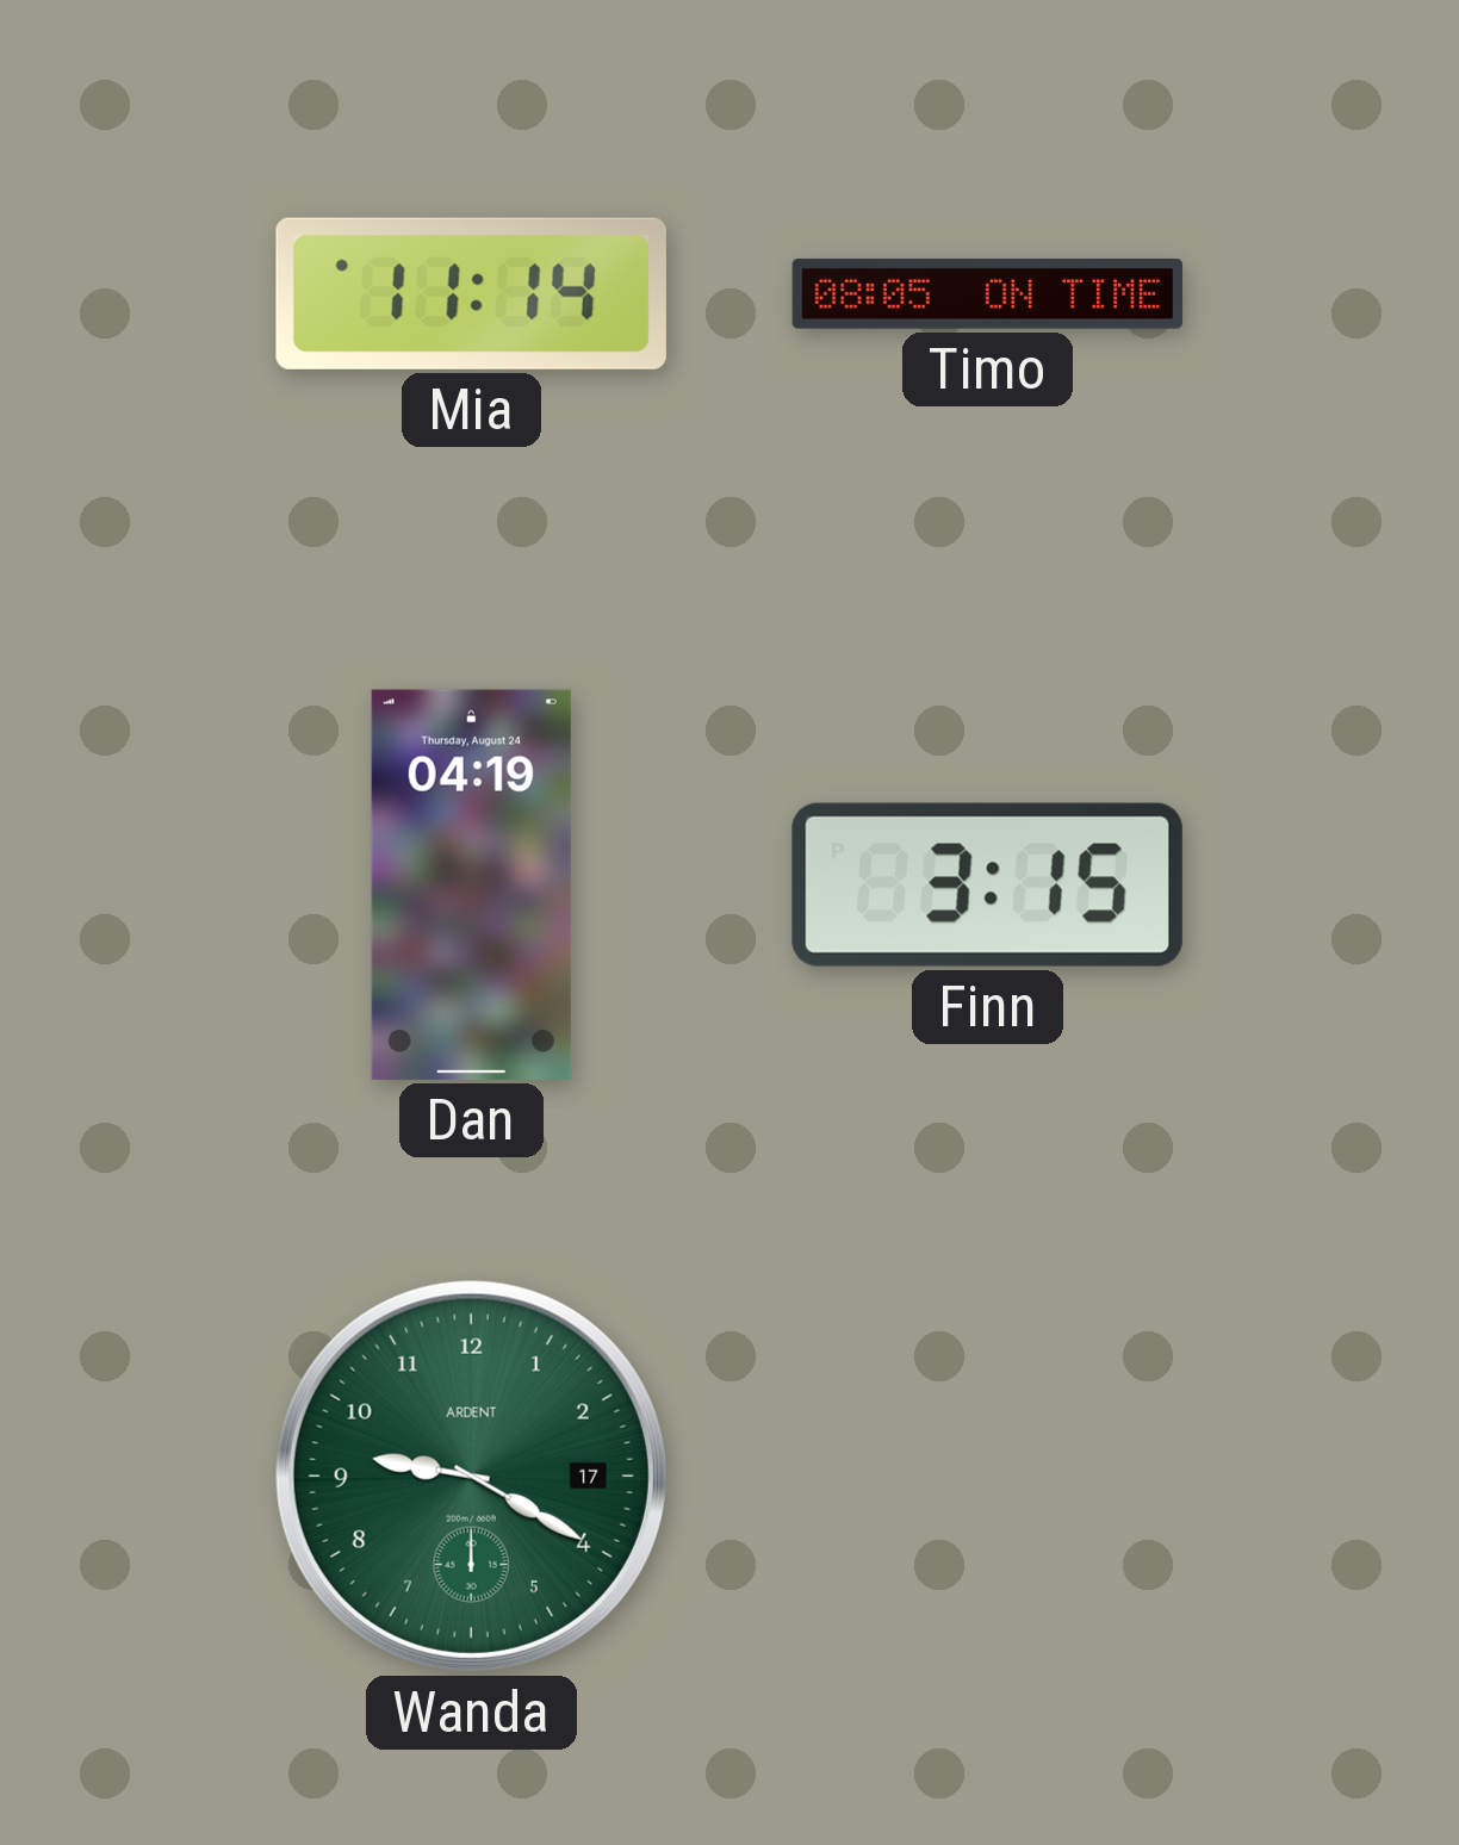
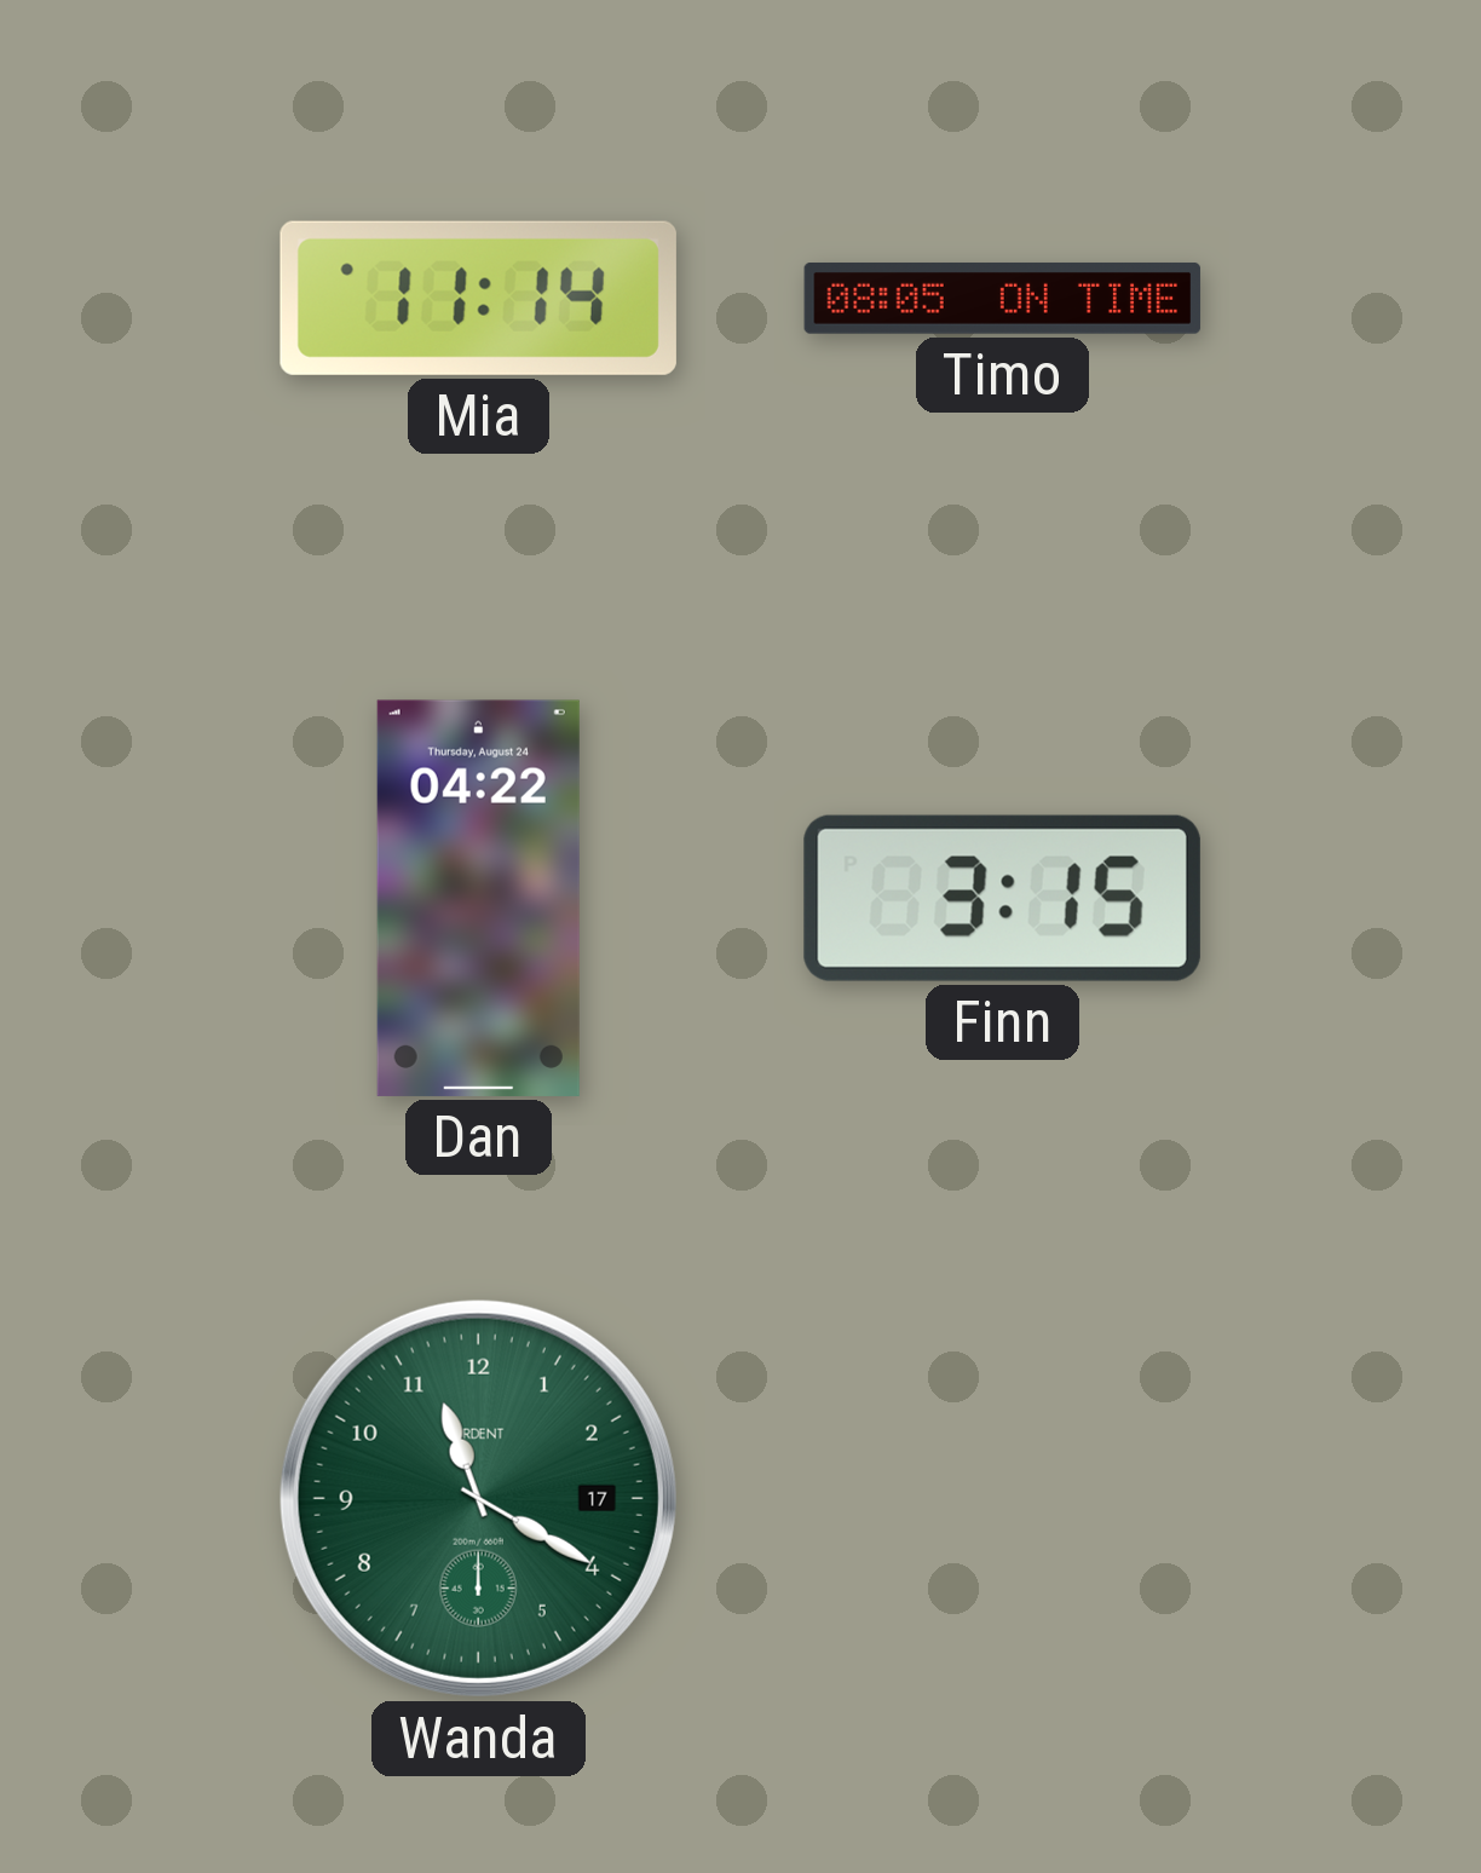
Dan: 04:19 -> 04:22 (478, 898)
Wanda: 9:20 -> 11:20 (478, 1498)
